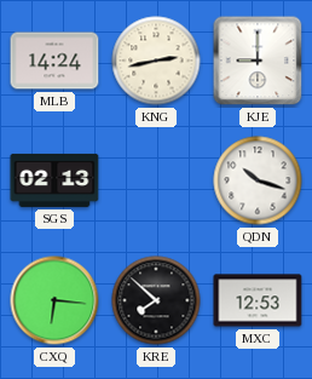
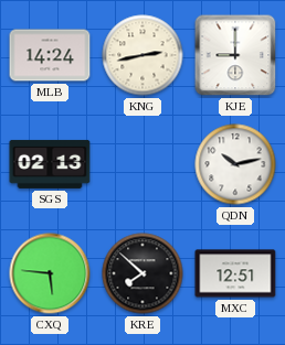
QDN: 10:18 -> 10:13 (235, 164)
CXQ: 6:16 -> 5:46 (50, 273)
MXC: 12:53 -> 12:51 (235, 273)
